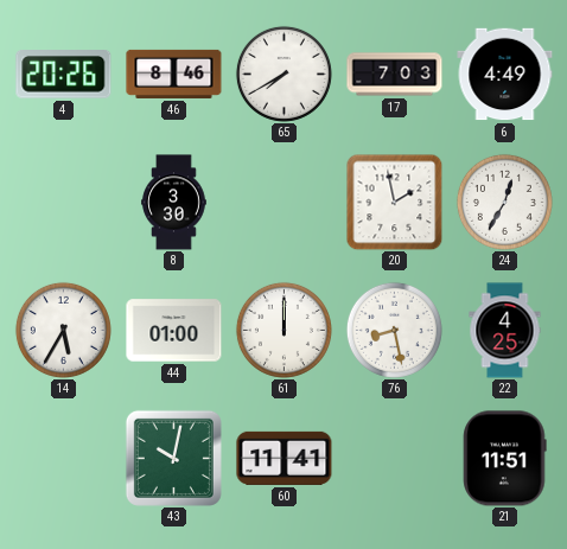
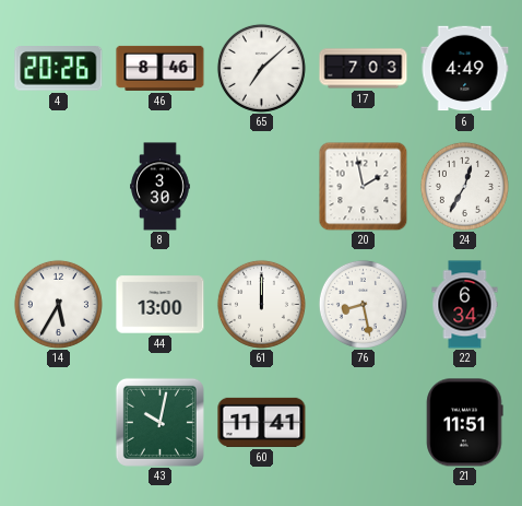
65: 7:40 -> 7:08 (261, 68)
44: 01:00 -> 13:00 (161, 305)
22: 4:25 -> 6:34 (465, 305)
